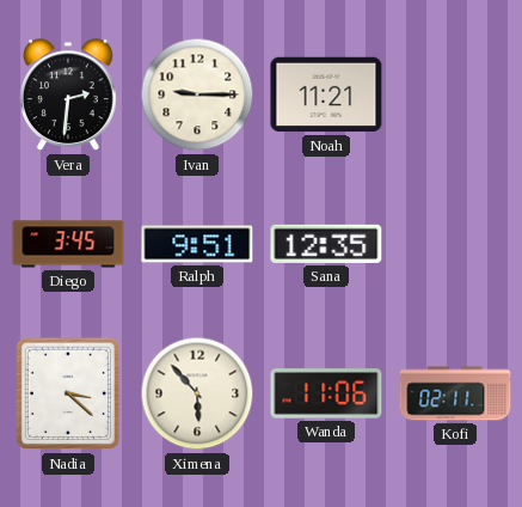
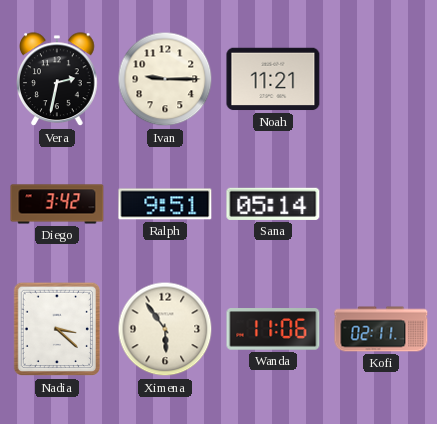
Vera: 2:31 -> 2:32 (58, 80)
Diego: 3:45 -> 3:42 (57, 204)
Sana: 12:35 -> 05:14 (273, 204)
Ximena: 5:53 -> 5:54 (165, 329)
